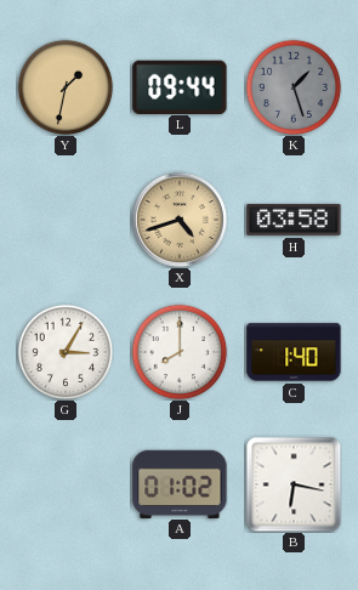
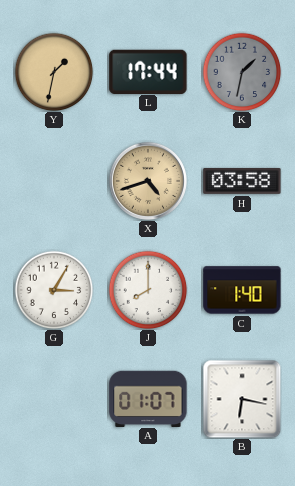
L: 09:44 -> 17:44 (148, 71)
K: 1:27 -> 1:32 (242, 72)
A: 01:02 -> 01:07 (148, 398)
